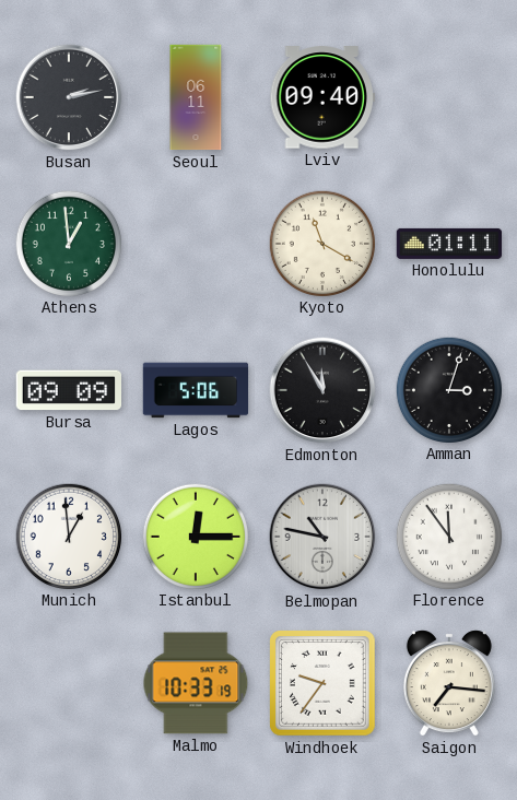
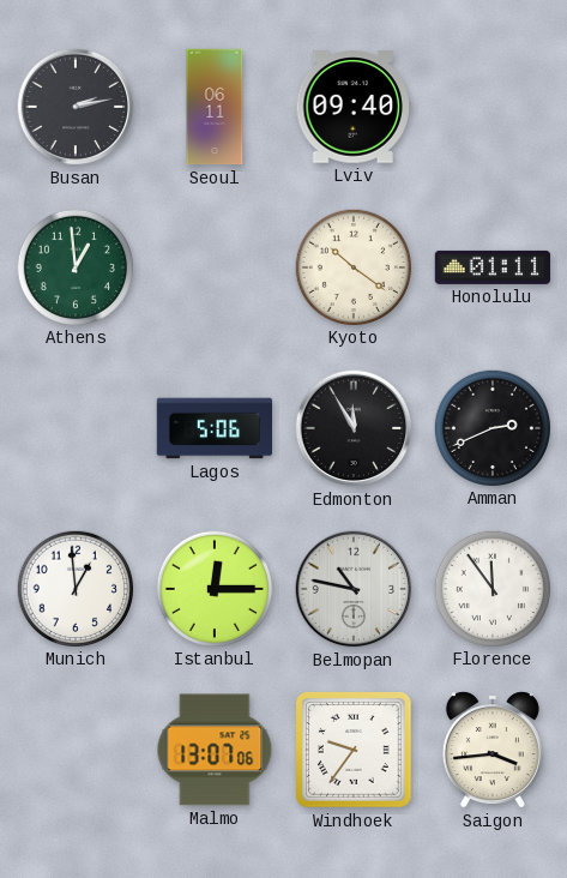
Kyoto: 11:20 -> 10:21 (352, 266)
Bursa: 09:09 -> none (68, 390)
Amman: 3:03 -> 2:41 (491, 427)
Malmo: 10:33 -> 13:07 (215, 750)
Saigon: 7:16 -> 3:44 (493, 750)
